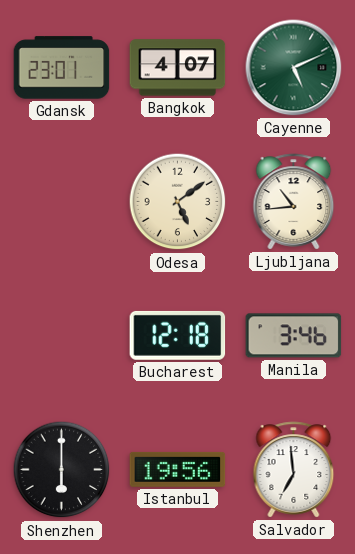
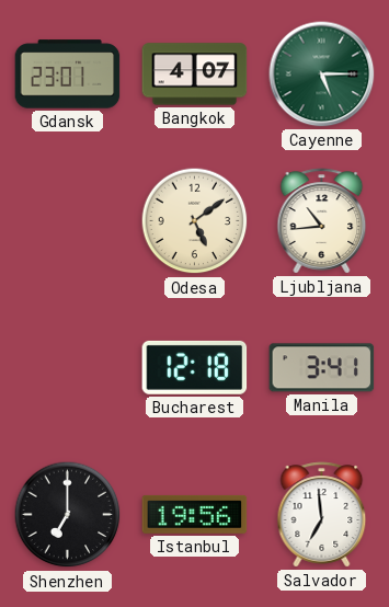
Cayenne: 5:11 -> 5:15 (322, 75)
Manila: 3:46 -> 3:41 (322, 368)
Shenzhen: 6:00 -> 7:00 (68, 515)
